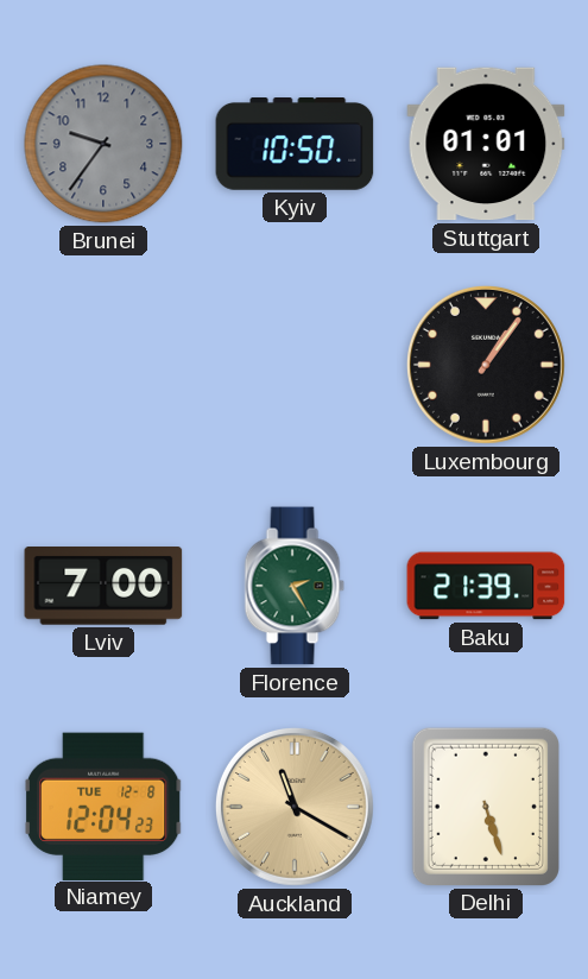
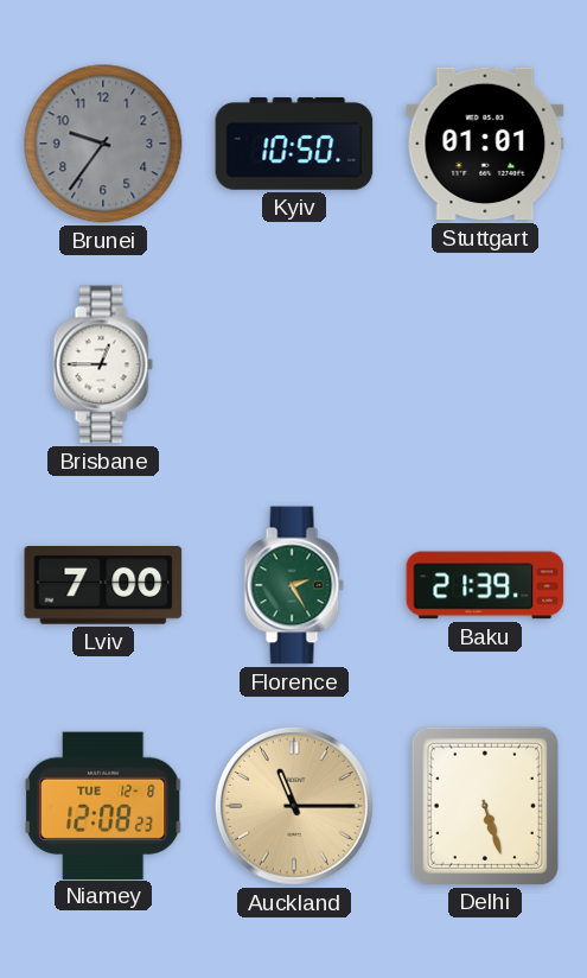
Brisbane: none -> 12:45 (103, 364)
Luxembourg: 1:06 -> none (486, 365)
Niamey: 12:04 -> 12:08 (103, 805)
Auckland: 11:20 -> 11:15 (294, 806)
